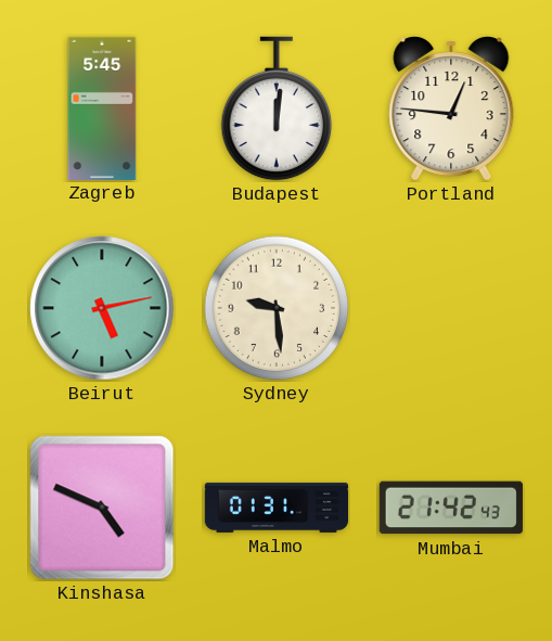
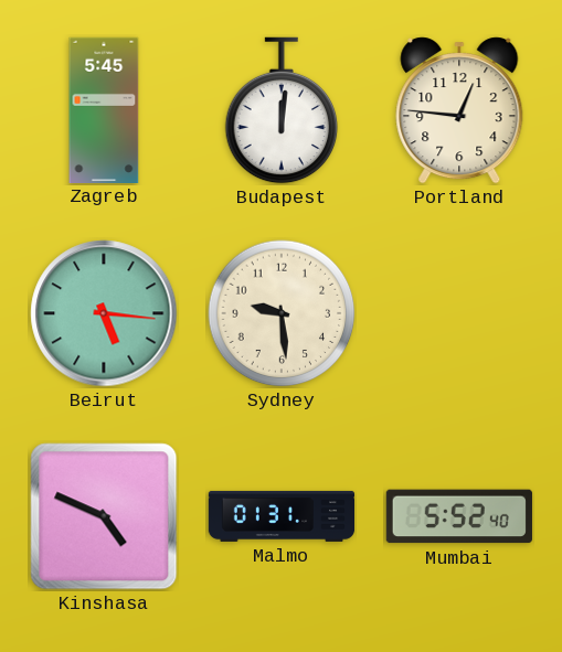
Beirut: 5:13 -> 5:16 (104, 313)
Mumbai: 21:42 -> 5:52 (459, 516)
